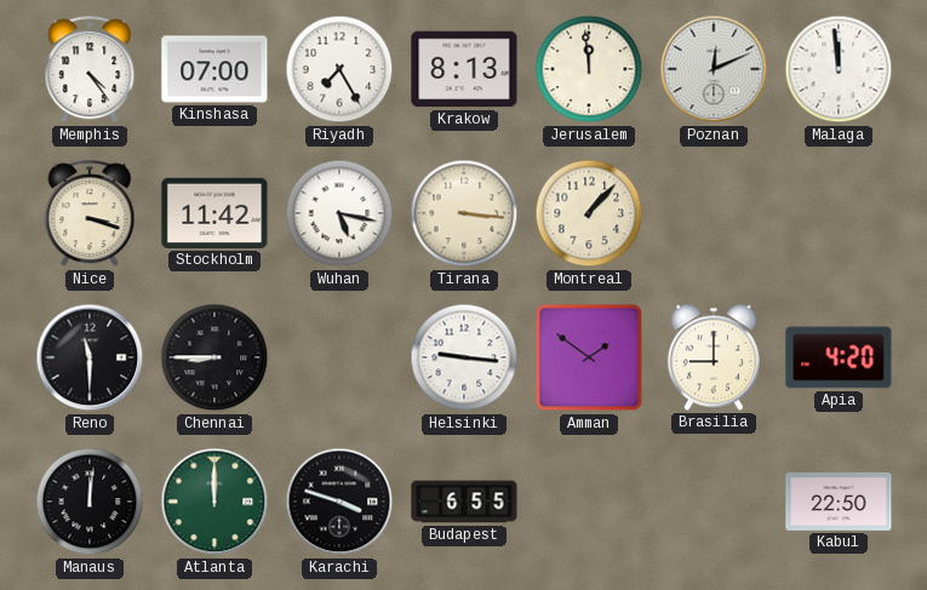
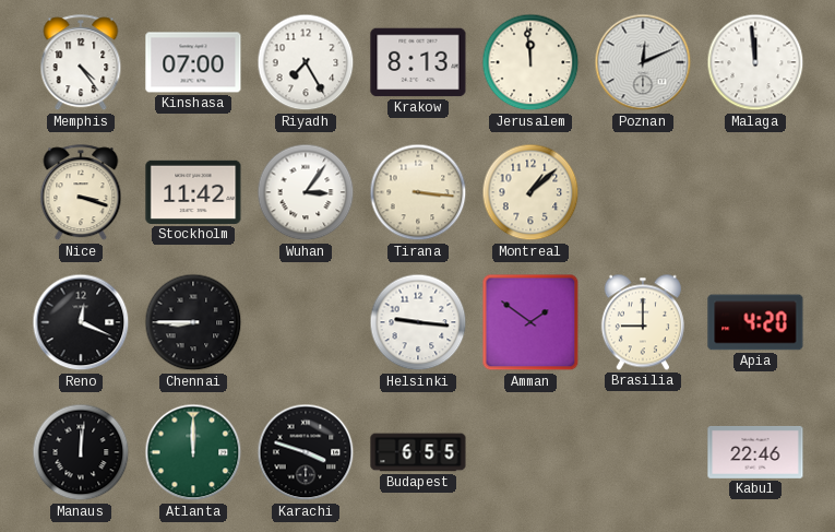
Wuhan: 5:17 -> 3:06 (306, 192)
Montreal: 1:07 -> 1:08 (530, 192)
Reno: 11:30 -> 12:19 (81, 322)
Kabul: 22:50 -> 22:46 (755, 452)
